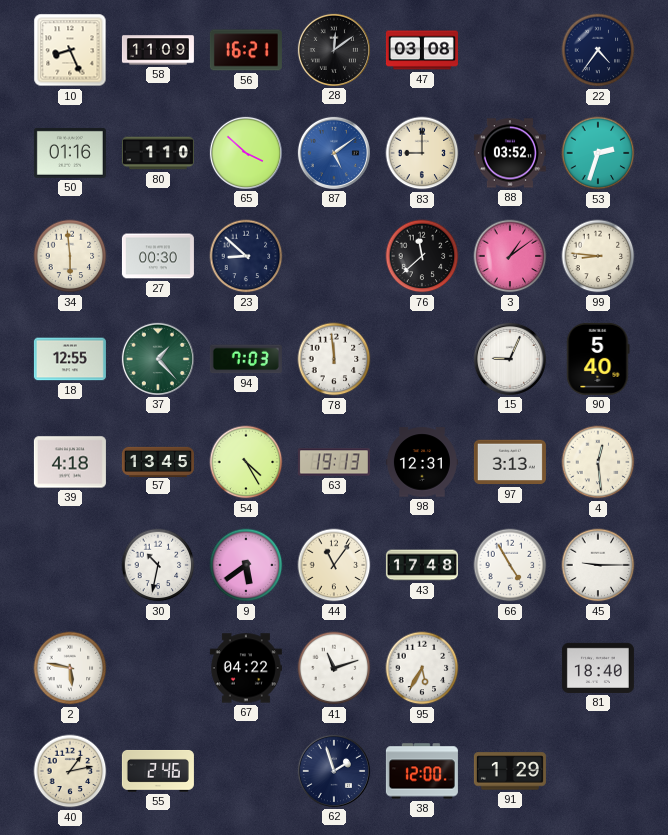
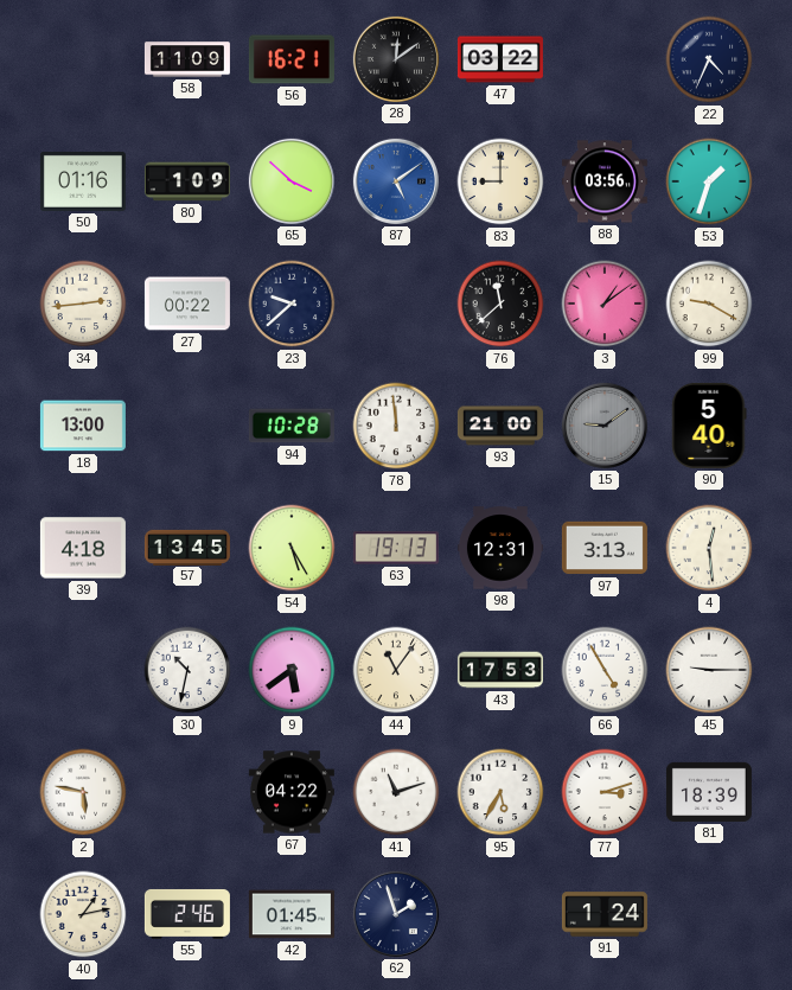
10: 8:26 -> none (70, 50)
47: 03:08 -> 03:22 (500, 59)
22: 4:36 -> 4:34 (709, 59)
80: 1:10 -> 1:09 (187, 181)
88: 03:52 -> 03:56 (605, 181)
53: 2:33 -> 1:33 (709, 181)
34: 5:59 -> 2:44 (83, 304)
27: 00:30 -> 00:22 (187, 304)
23: 8:52 -> 9:38 (292, 304)
99: 8:46 -> 9:20 (709, 304)
18: 12:55 -> 13:00 (83, 426)
37: 1:23 -> none (158, 359)
94: 7:03 -> 10:28 (292, 426)
93: none -> 21:00 (500, 426)
15: 9:04 -> 9:09 (605, 426)
15 dial: white -> grey (605, 426)
54: 4:25 -> 5:25 (292, 548)
43: 17:48 -> 17:53 (500, 670)
77: none -> 3:12 (605, 792)
81: 18:40 -> 18:39 (709, 792)
42: none -> 01:45 (292, 914)
38: 12:00 -> none (422, 771)
91: 1:29 -> 1:24 (605, 914)
